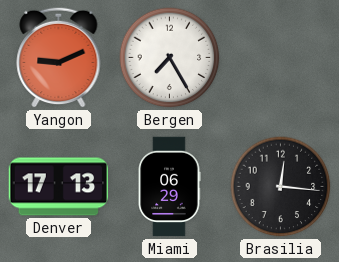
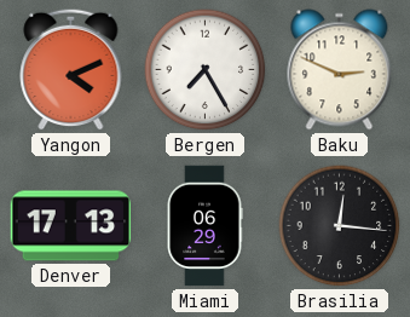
Yangon: 9:11 -> 4:11 (71, 69)
Baku: none -> 2:49 (340, 70)
